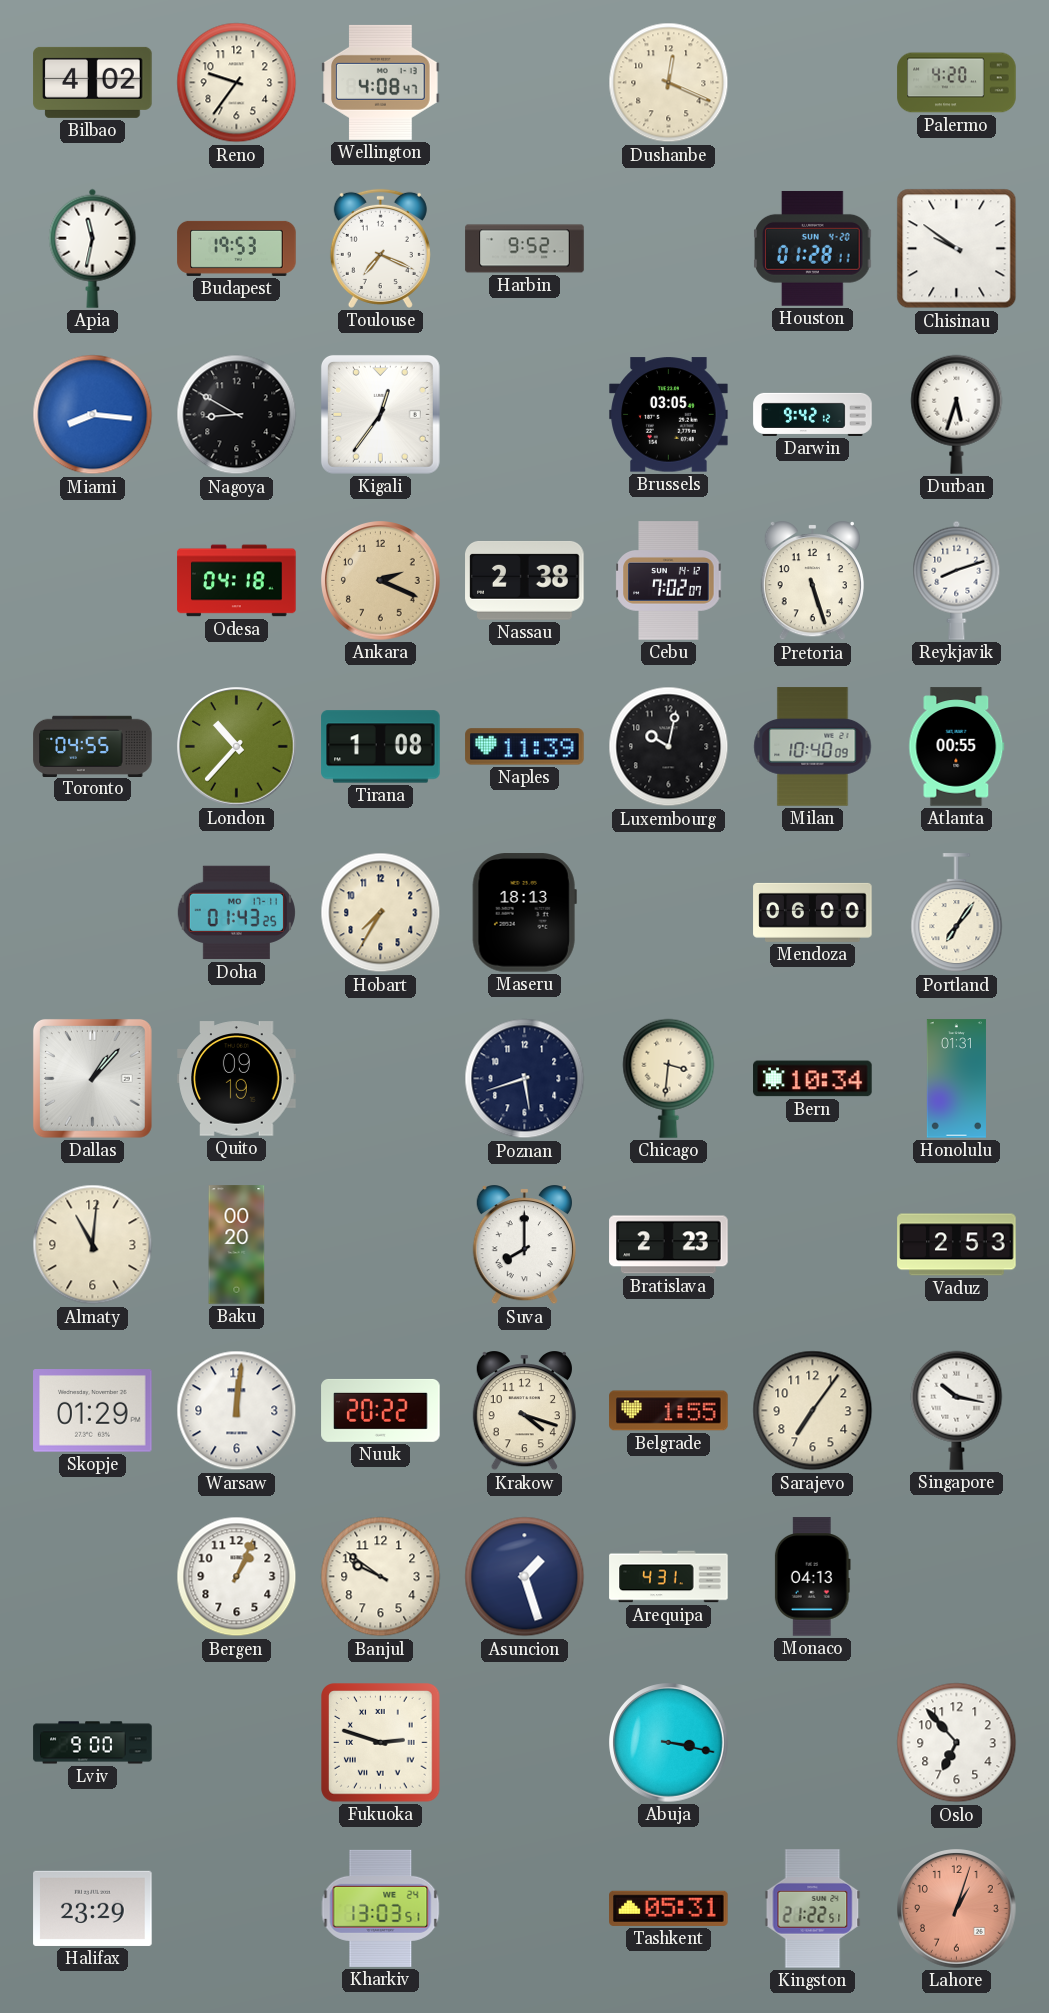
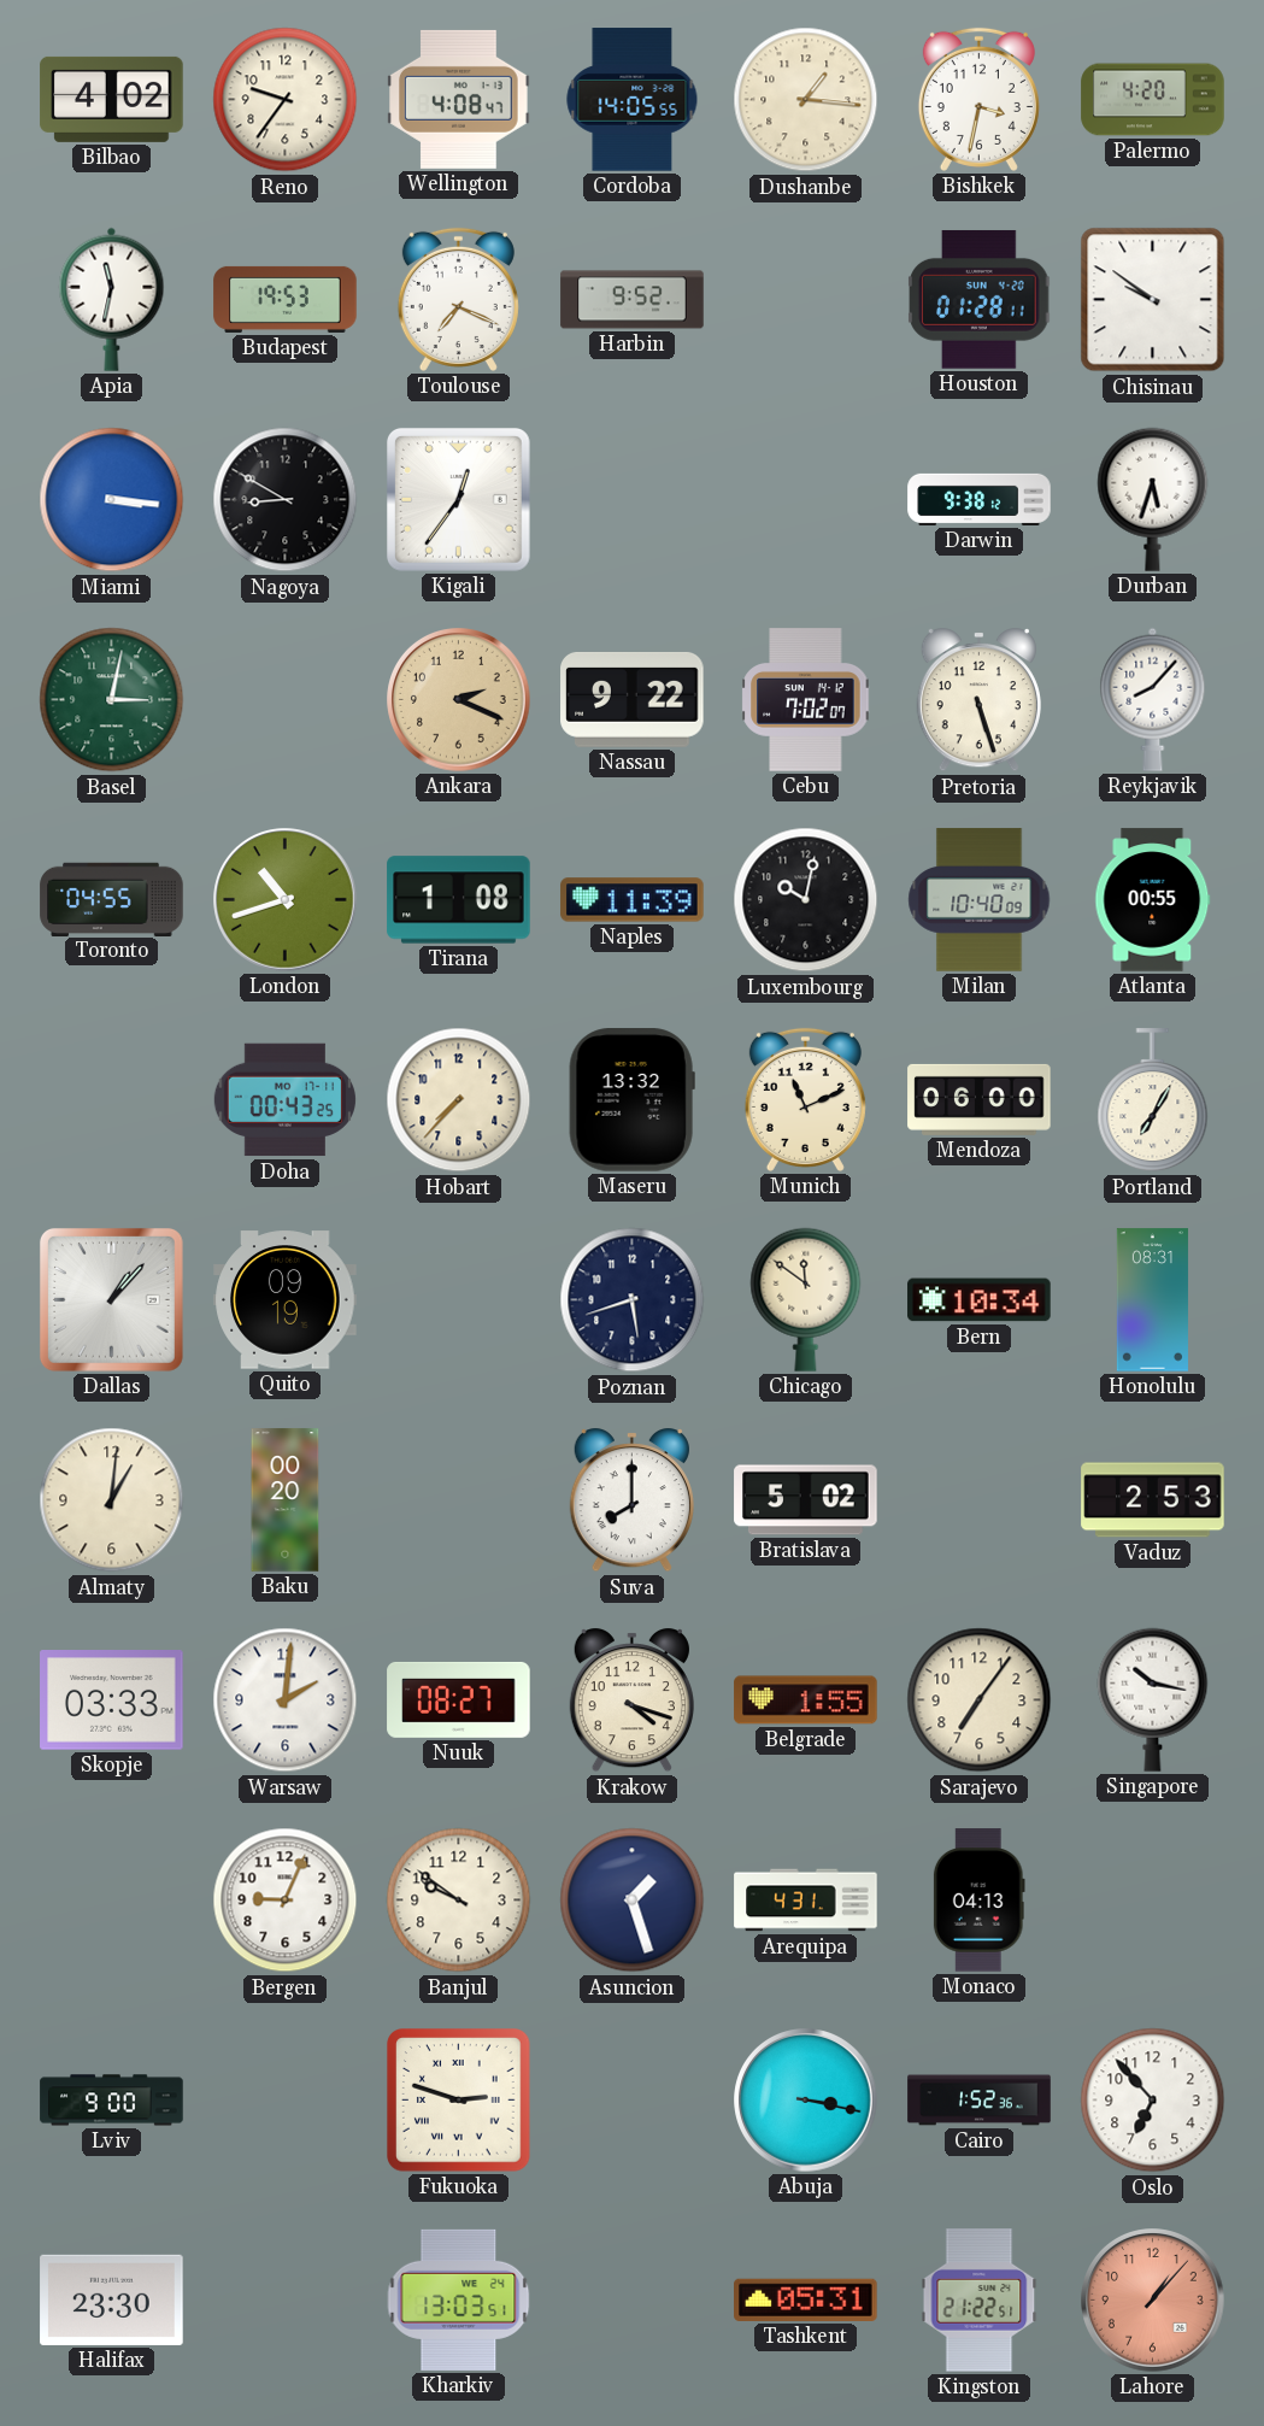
Cordoba: none -> 14:05 (633, 100)
Dushanbe: 12:19 -> 1:16 (806, 100)
Bishkek: none -> 3:32 (978, 99)
Miami: 8:16 -> 3:16 (112, 500)
Brussels: 03:05 -> none (669, 415)
Darwin: 9:42 -> 9:38 (980, 499)
Basel: none -> 3:02 (112, 700)
Odesa: 04:18 -> none (237, 581)
Nassau: 2:38 -> 9:22 (633, 699)
Reykjavik: 8:12 -> 8:07 (1153, 699)
London: 10:37 -> 10:42 (286, 900)
Doha: 01:43 -> 00:43 (284, 1100)
Hobart: 7:35 -> 7:37 (459, 1100)
Maseru: 18:13 -> 13:32 (631, 1100)
Munich: none -> 11:11 (805, 1099)
Portland: 7:06 -> 7:05 (1153, 1100)
Chicago: 3:31 -> 11:51 (806, 1299)
Honolulu: 01:31 -> 08:31 (1152, 1300)
Almaty: 11:01 -> 1:01 (112, 1500)
Bratislava: 2:23 -> 5:02 (806, 1500)
Skopje: 01:29 -> 03:33 (112, 1700)
Warsaw: 12:01 -> 2:01 (286, 1700)
Nuuk: 20:22 -> 08:27 (459, 1699)
Bergen: 1:04 -> 9:04 (286, 1901)
Cairo: none -> 1:52 (980, 2101)
Halifax: 23:29 -> 23:30 (112, 2299)
Lahore: 1:03 -> 1:07 (1153, 2301)
